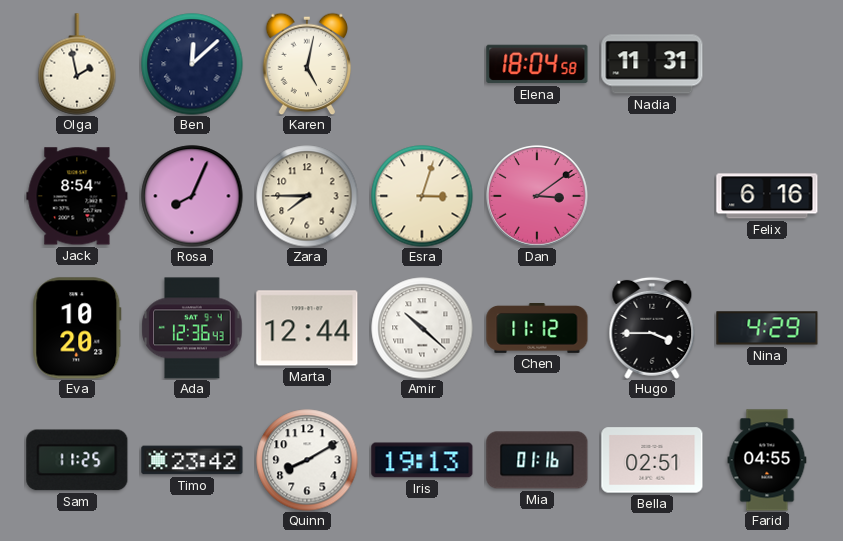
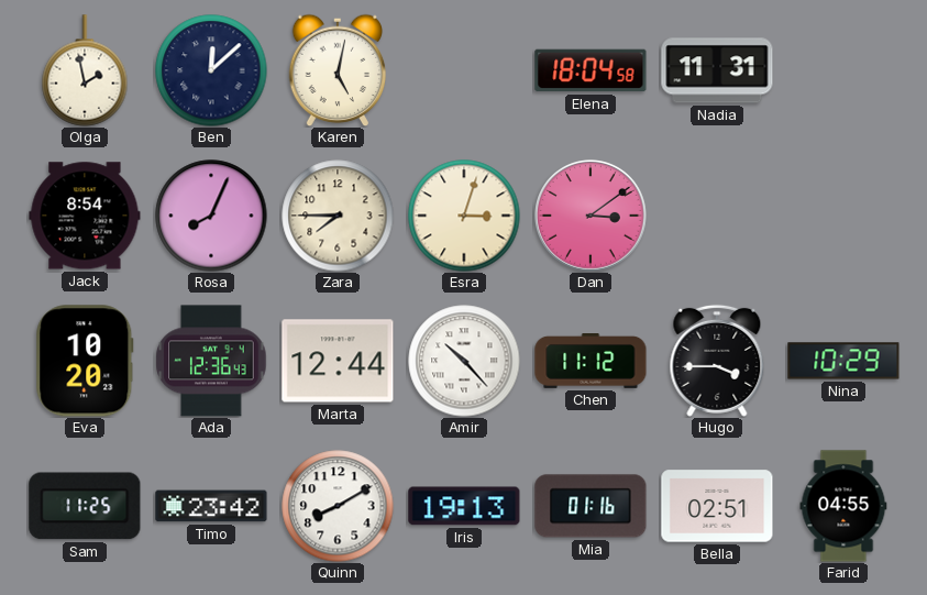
Felix: 6:16 -> none (767, 196)
Amir: 10:22 -> 10:23 (464, 361)
Nina: 4:29 -> 10:29 (843, 361)
